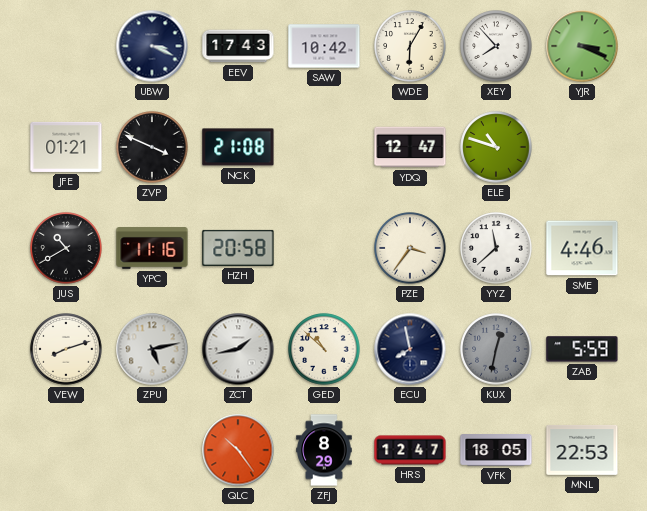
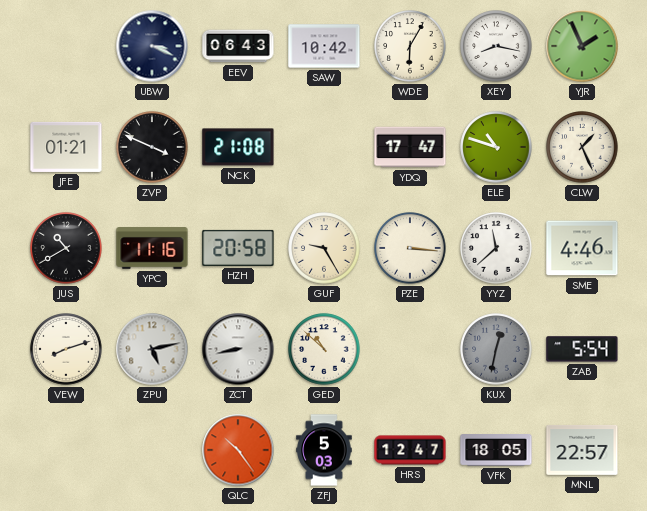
EEV: 17:43 -> 06:43 (238, 46)
XEY: 7:53 -> 8:17 (496, 46)
YJR: 3:19 -> 1:56 (582, 46)
YDQ: 12:47 -> 17:47 (410, 147)
CLW: none -> 1:26 (582, 147)
GUF: none -> 9:25 (324, 248)
PZE: 3:36 -> 3:16 (410, 248)
ZCT: 1:43 -> 8:43 (238, 349)
ECU: 7:58 -> none (410, 349)
ZAB: 5:59 -> 5:54 (582, 349)
ZFJ: 8:29 -> 5:03 (324, 450)
MNL: 22:53 -> 22:57 (582, 450)
